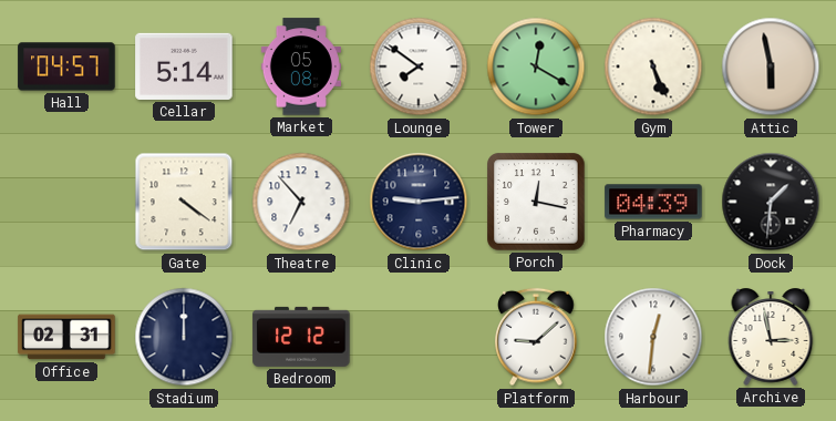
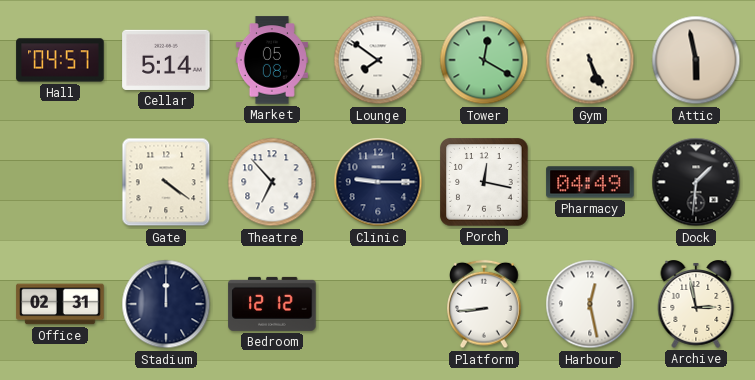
Clinic: 9:14 -> 9:15 (378, 182)
Pharmacy: 04:39 -> 04:49 (590, 182)
Platform: 9:08 -> 8:44 (484, 304)
Harbour: 12:31 -> 12:28 (590, 304)
